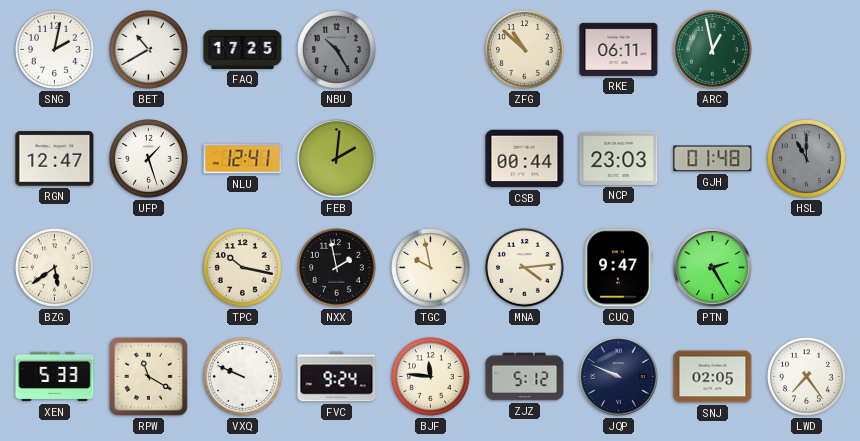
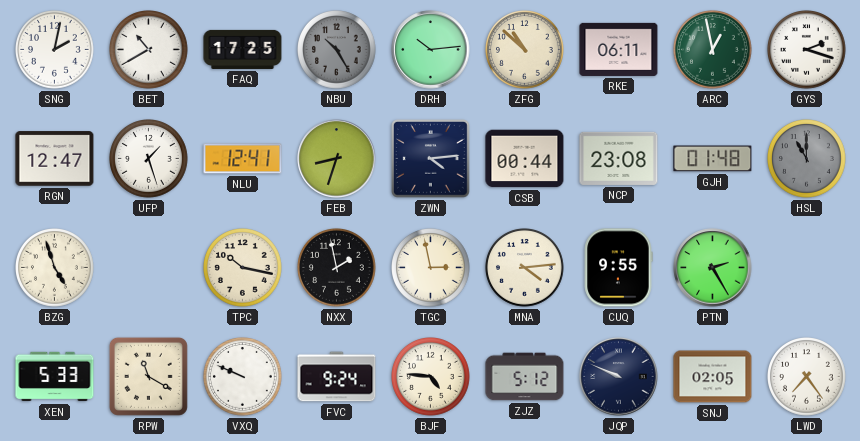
DRH: none -> 10:14 (431, 50)
GYS: none -> 2:18 (807, 50)
FEB: 2:01 -> 8:33 (337, 159)
ZWN: none -> 4:14 (431, 159)
NCP: 23:03 -> 23:08 (619, 158)
BZG: 5:39 -> 4:57 (55, 268)
TGC: 9:58 -> 2:58 (431, 268)
CUQ: 9:47 -> 9:55 (618, 268)
BJF: 11:46 -> 4:46 (431, 377)
